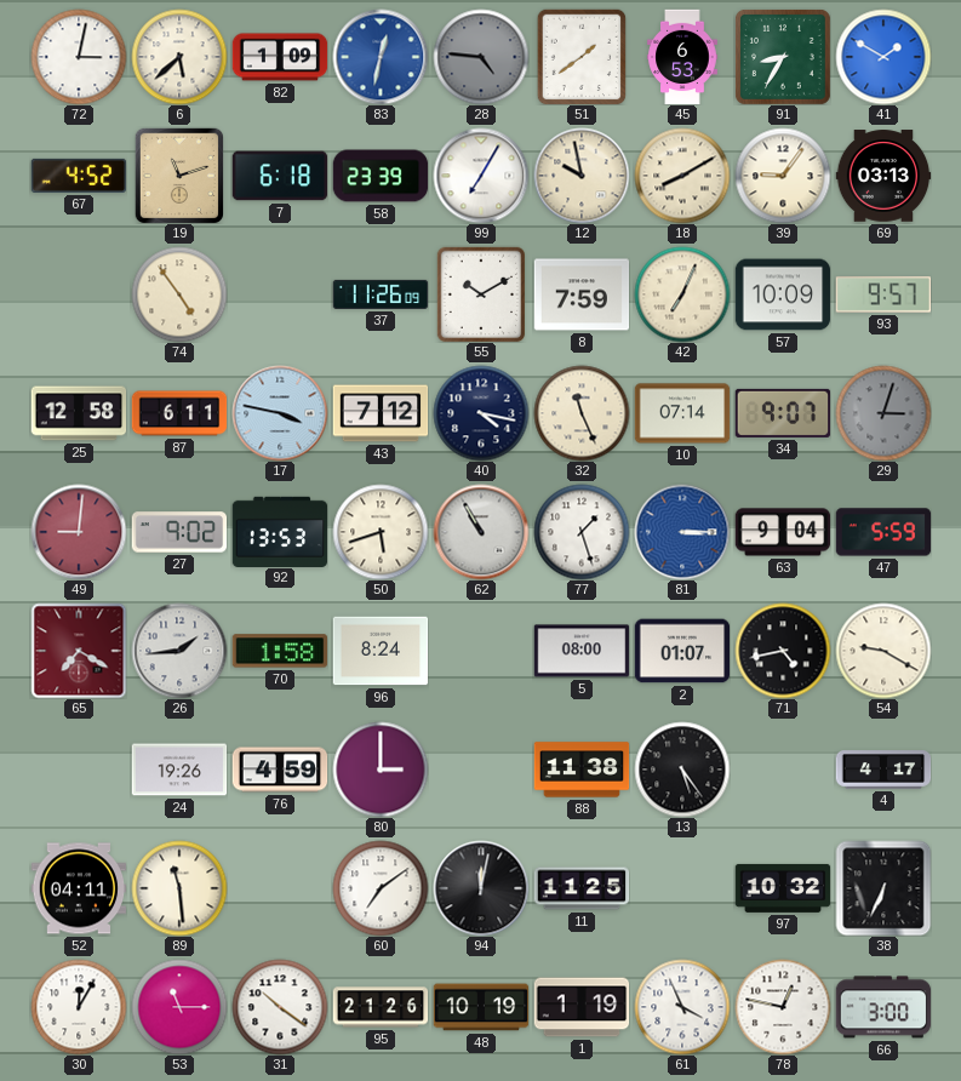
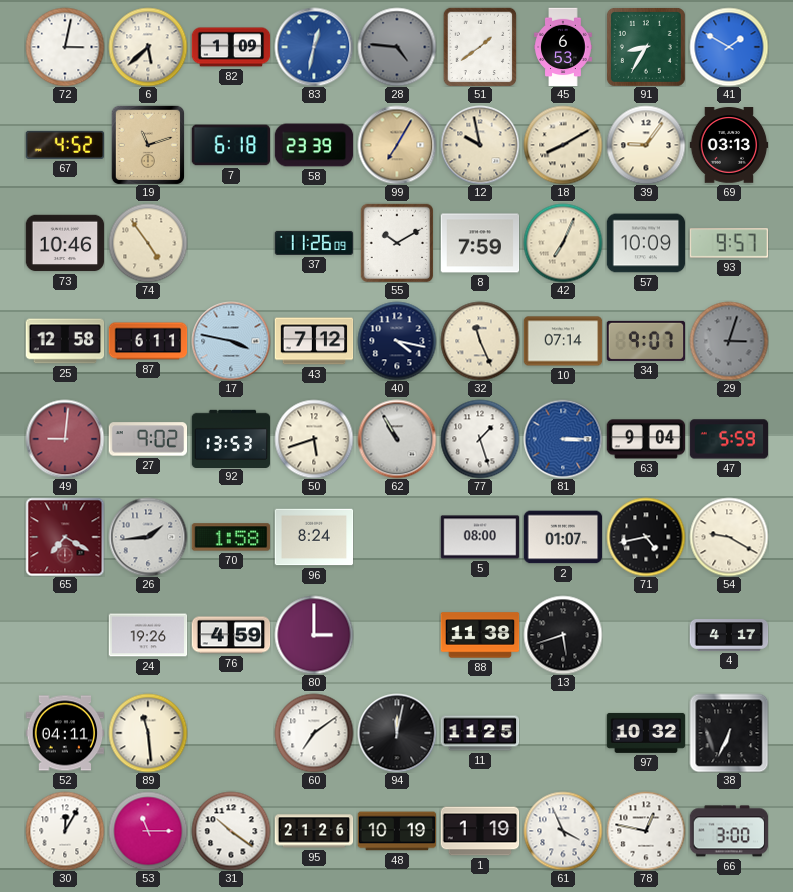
99 dial: white -> champagne (397, 145)
73: none -> 10:46 (65, 243)
13: 5:24 -> 5:42 (563, 635)
